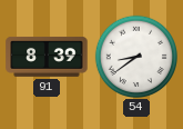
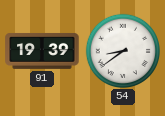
91: 8:39 -> 19:39 (42, 51)
